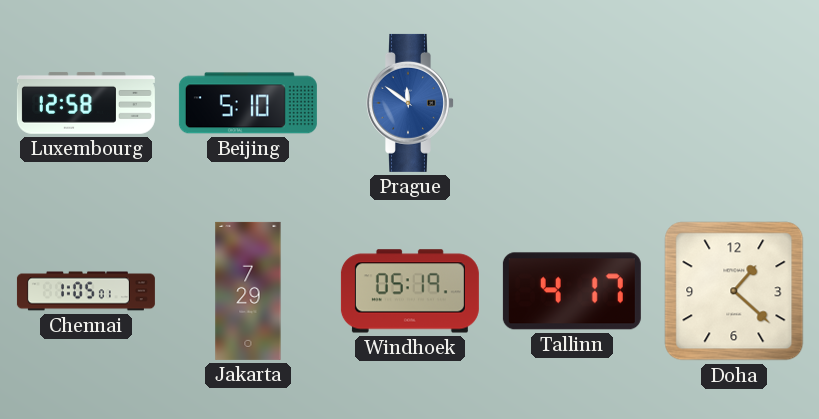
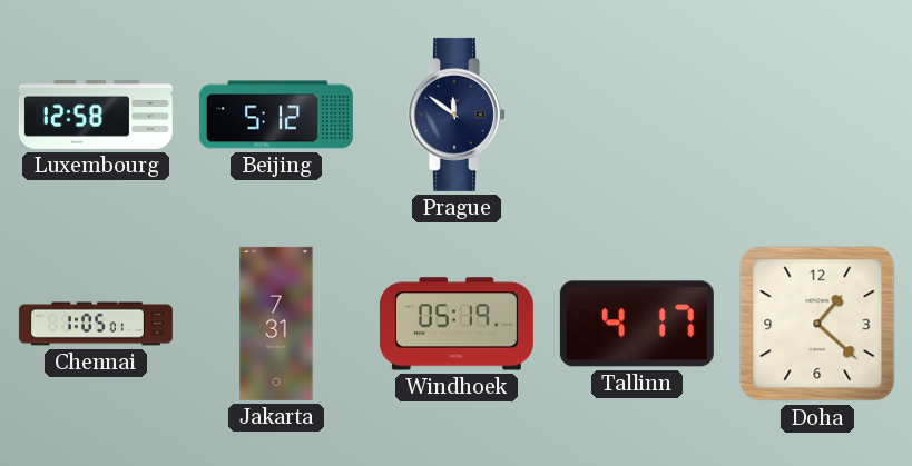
Beijing: 5:10 -> 5:12 (276, 115)
Prague dial: blue -> navy (458, 115)
Jakarta: 7:29 -> 7:31 (276, 324)
